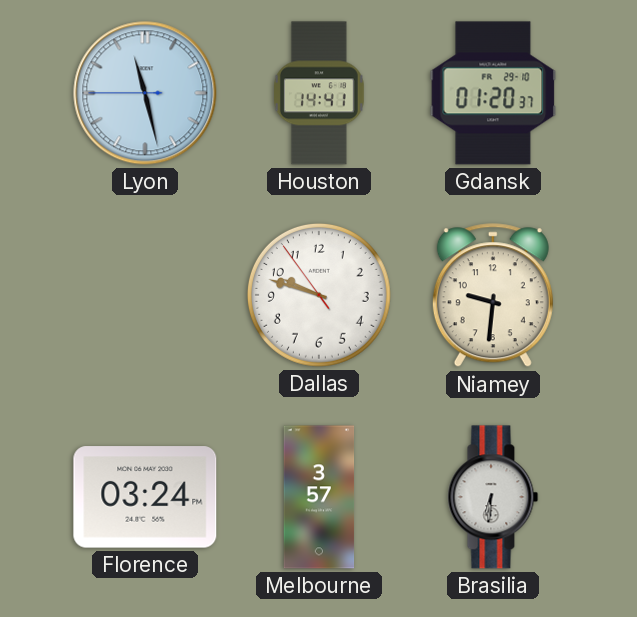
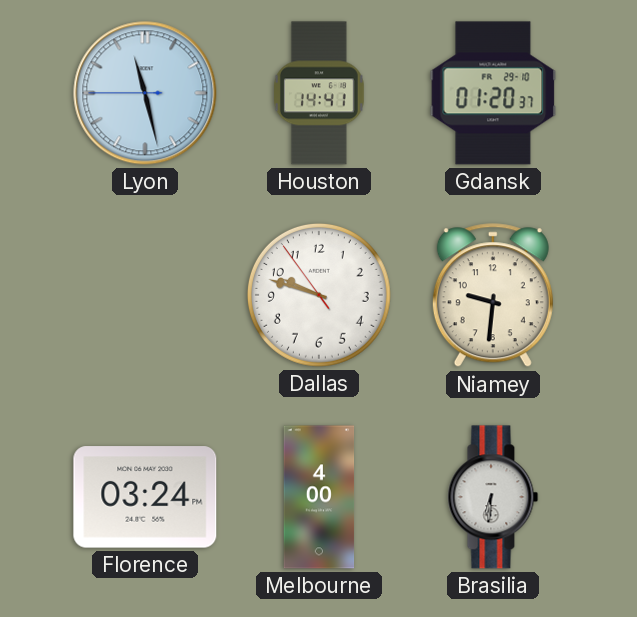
Melbourne: 3:57 -> 4:00 (319, 497)
